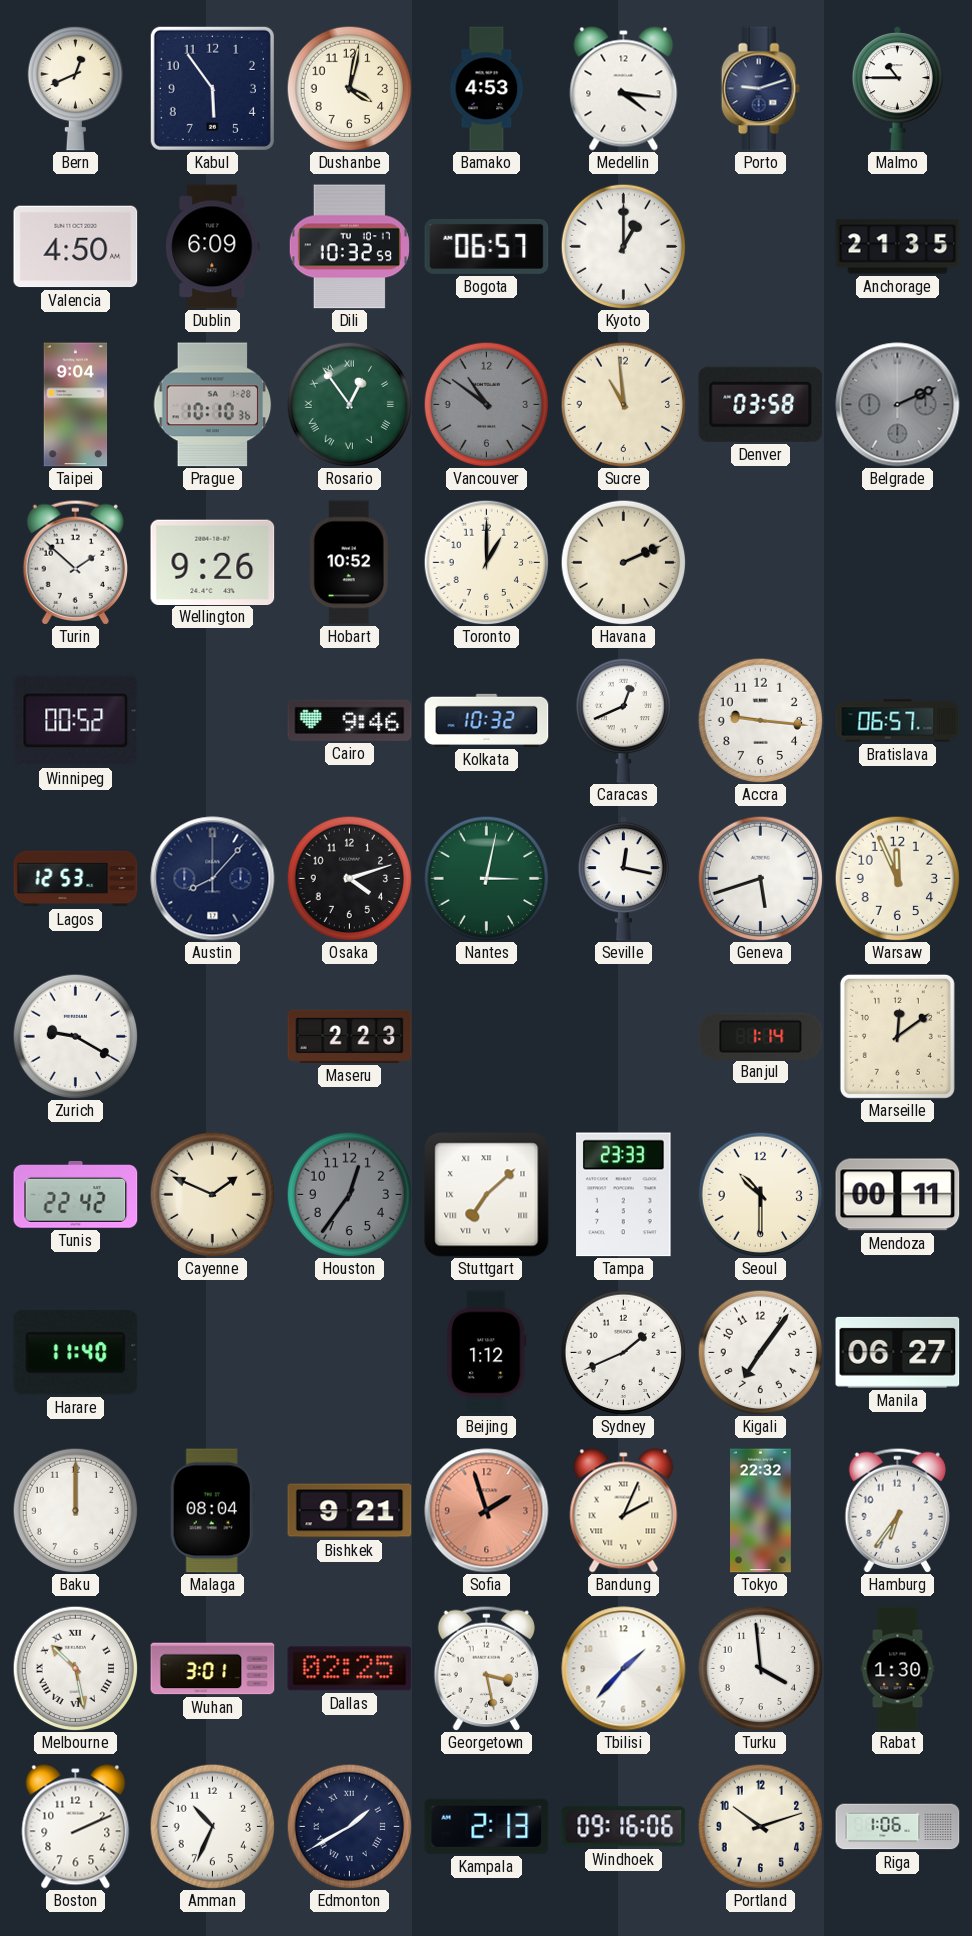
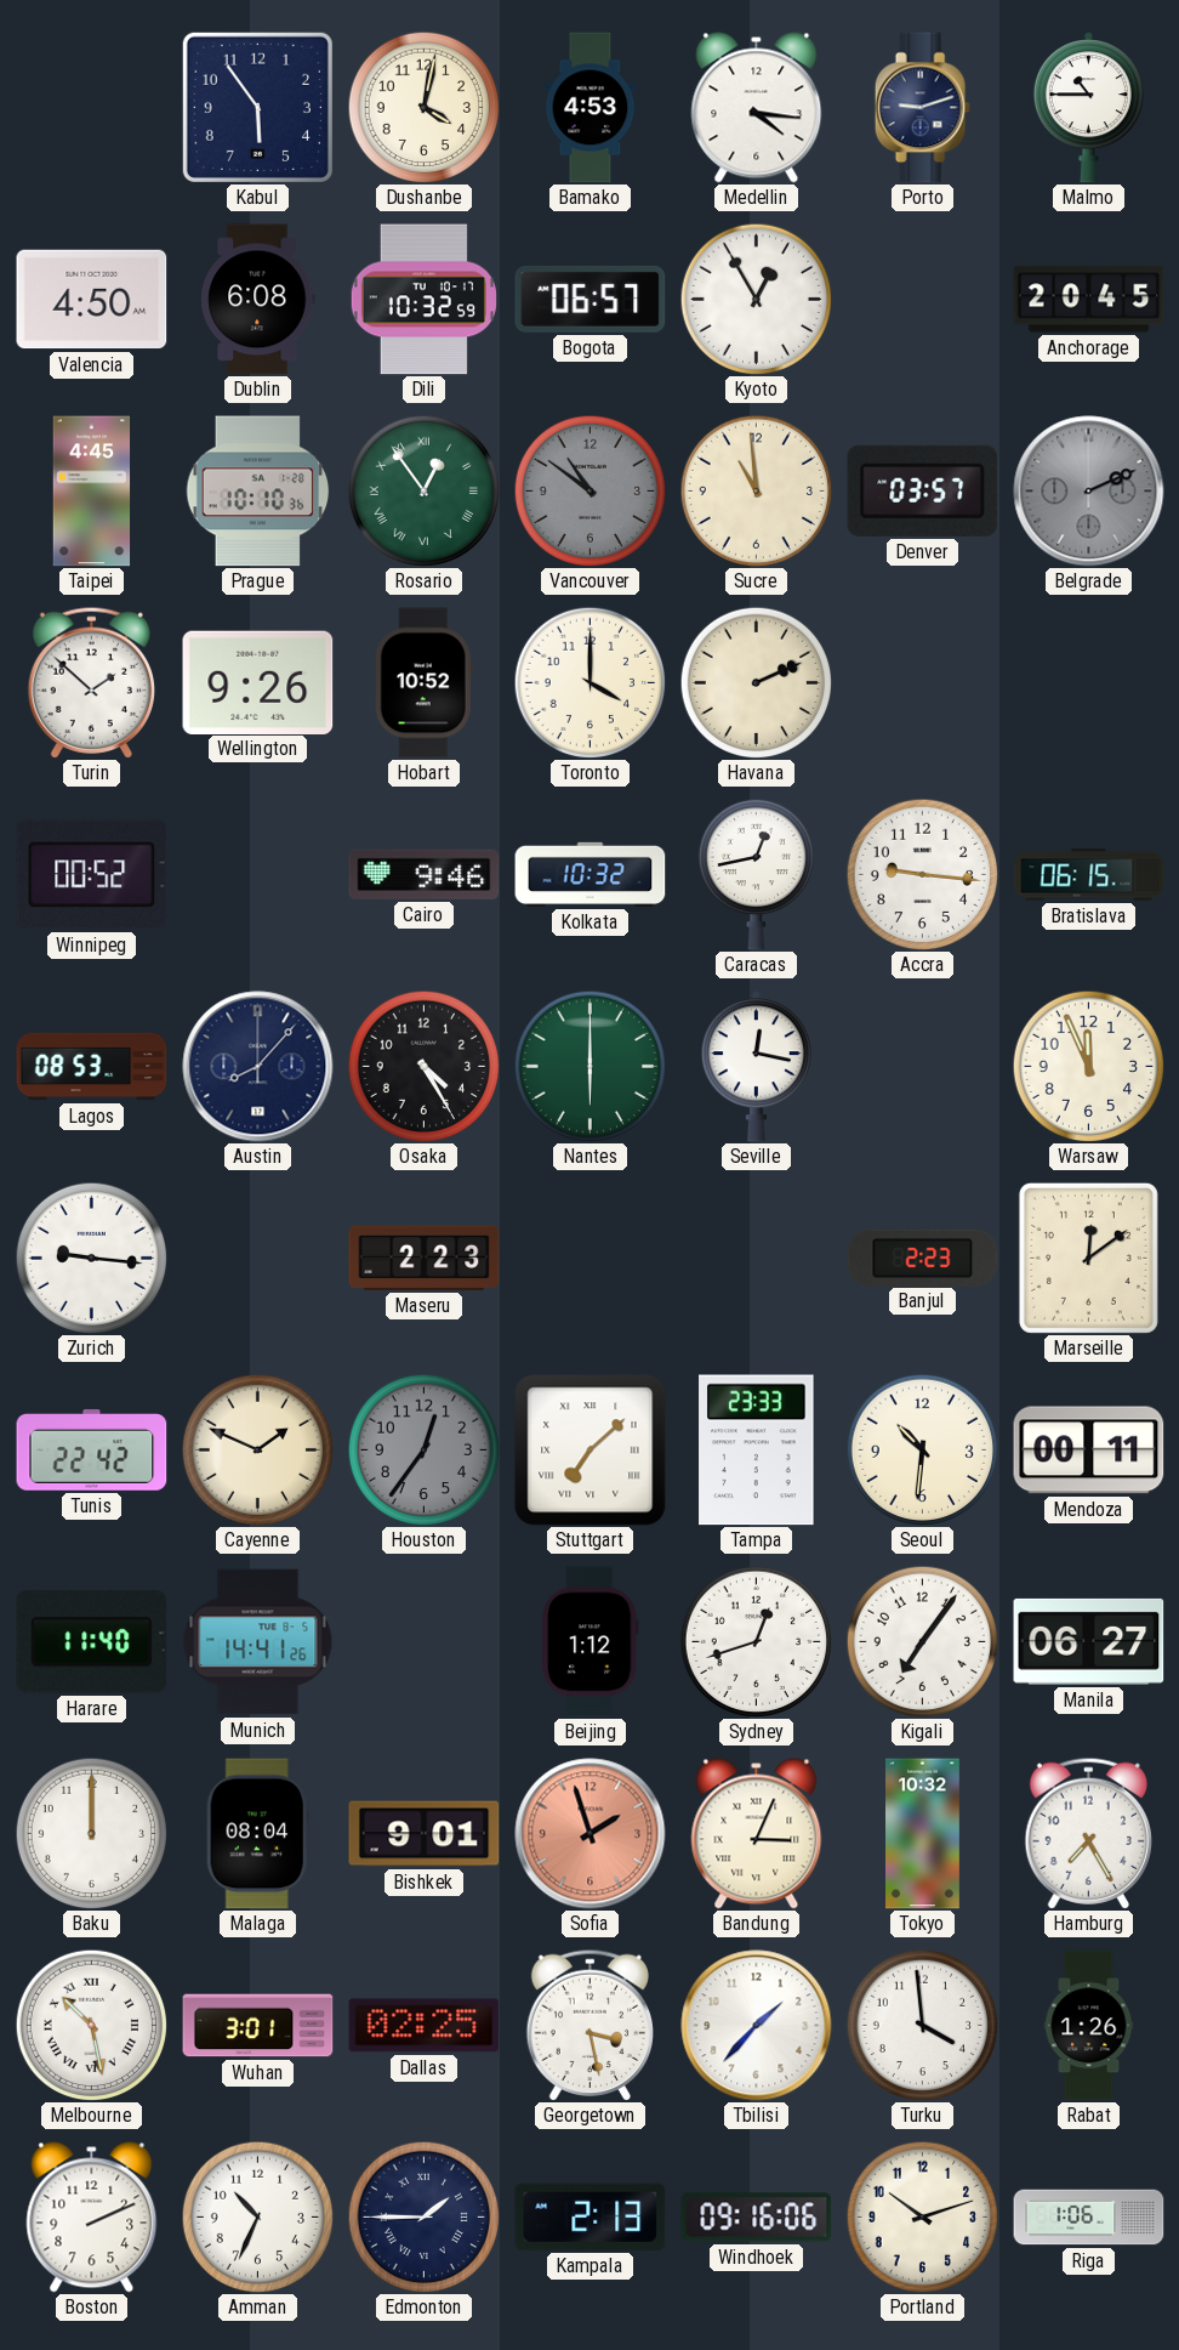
Bern: 12:41 -> none (75, 88)
Dublin: 6:09 -> 6:08 (258, 300)
Kyoto: 1:00 -> 12:55 (756, 299)
Anchorage: 21:35 -> 20:45 (1089, 300)
Taipei: 9:04 -> 4:45 (92, 492)
Denver: 03:58 -> 03:57 (923, 490)
Toronto: 1:00 -> 4:00 (589, 682)
Caracas: 12:41 -> 12:43 (756, 874)
Bratislava: 06:57 -> 06:15 (1089, 875)
Lagos: 12:53 -> 08:53 (92, 1067)
Osaka: 4:12 -> 4:25 (423, 1066)
Nantes: 3:02 -> 6:00 (589, 1066)
Geneva: 5:42 -> none (760, 878)
Zurich: 9:20 -> 9:16 (91, 1258)
Banjul: 1:14 -> 2:23 (923, 1258)
Seoul: 10:30 -> 10:31 (922, 1449)
Munich: none -> 14:41 (258, 1642)
Sydney: 1:41 -> 12:42 (756, 1641)
Bishkek: 9:21 -> 9:01 (425, 1834)
Bandung: 2:04 -> 3:04 (757, 1834)
Tokyo: 22:32 -> 10:32 (923, 1834)
Hamburg: 6:36 -> 7:25 (1088, 1833)
Rabat: 1:30 -> 1:26 (1089, 2026)
Edmonton: 1:40 -> 1:45 (423, 2216)
